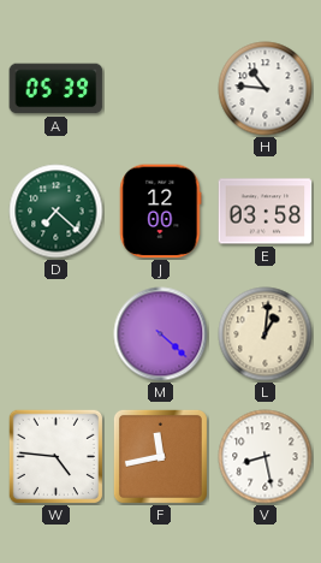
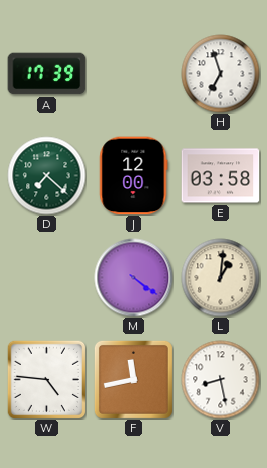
A: 05:39 -> 17:39 (47, 74)
H: 10:46 -> 6:57 (221, 74)
M: 4:22 -> 4:21 (134, 278)
